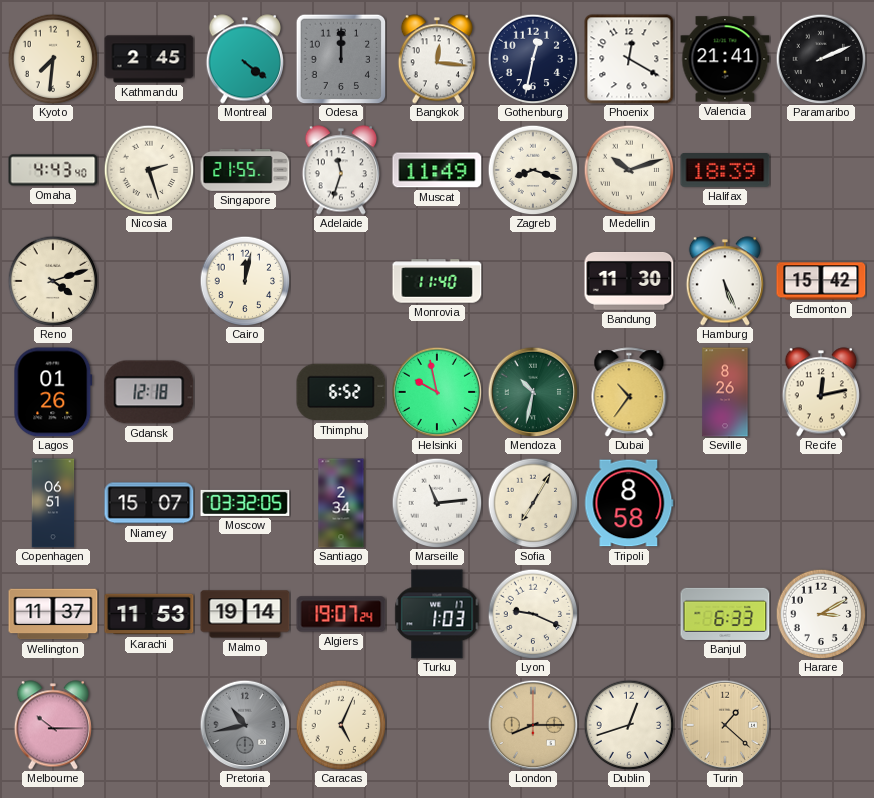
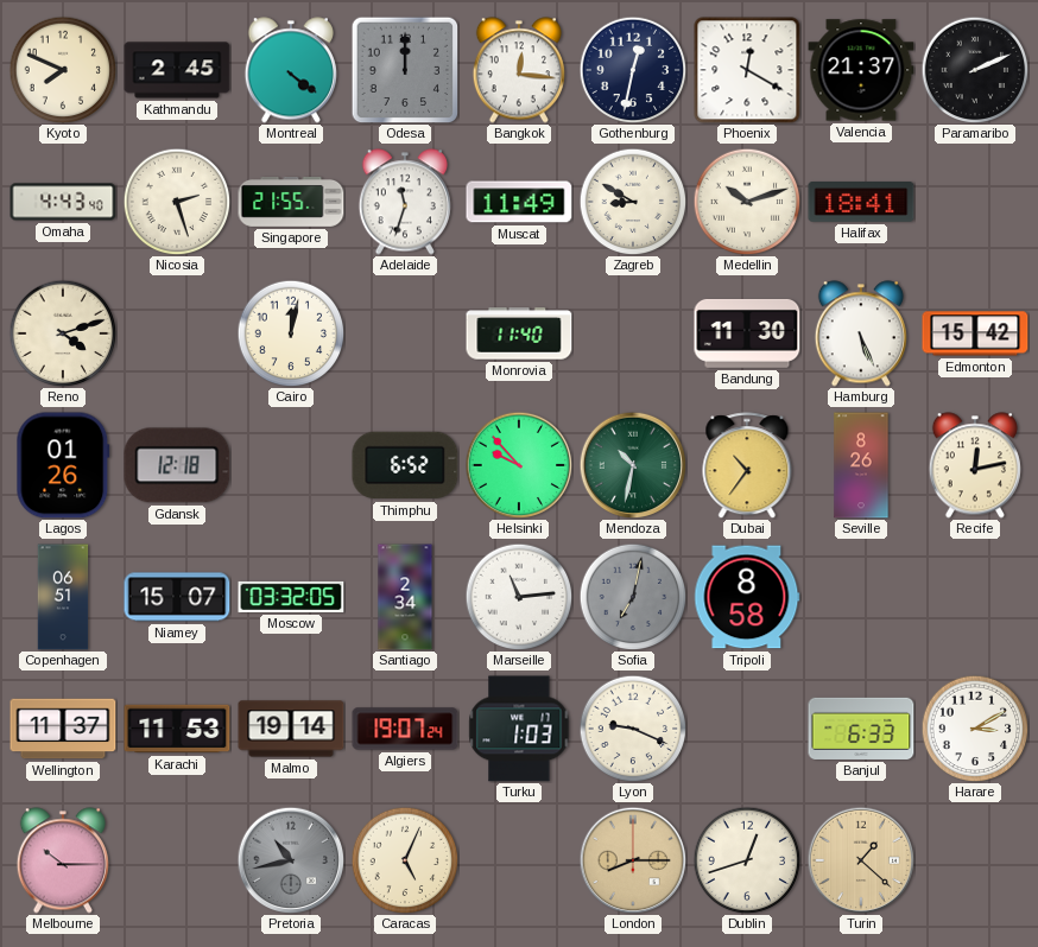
Kyoto: 7:31 -> 7:49 (63, 70)
Valencia: 21:41 -> 21:37 (861, 70)
Zagreb: 8:18 -> 8:50 (633, 202)
Halifax: 18:39 -> 18:41 (861, 203)
Helsinki: 9:58 -> 9:53 (519, 465)
Sofia: 7:05 -> 7:02 (633, 597)
Sofia dial: cream -> grey (633, 597)
